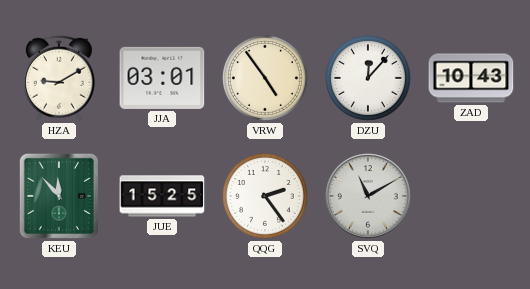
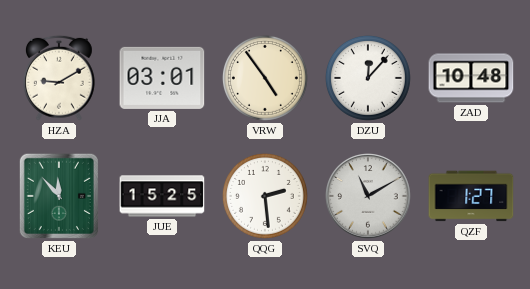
ZAD: 10:43 -> 10:48 (471, 78)
QQG: 2:24 -> 2:29 (265, 196)
QZF: none -> 1:27 (471, 196)
